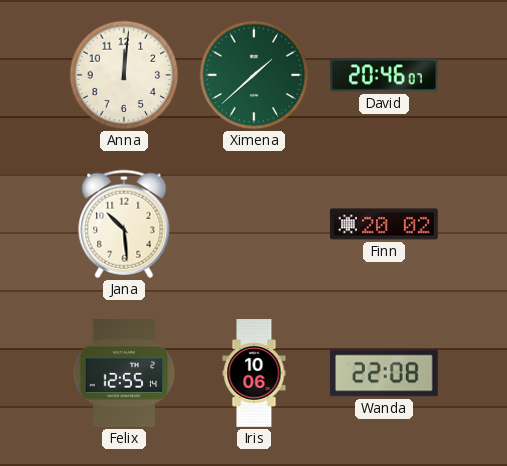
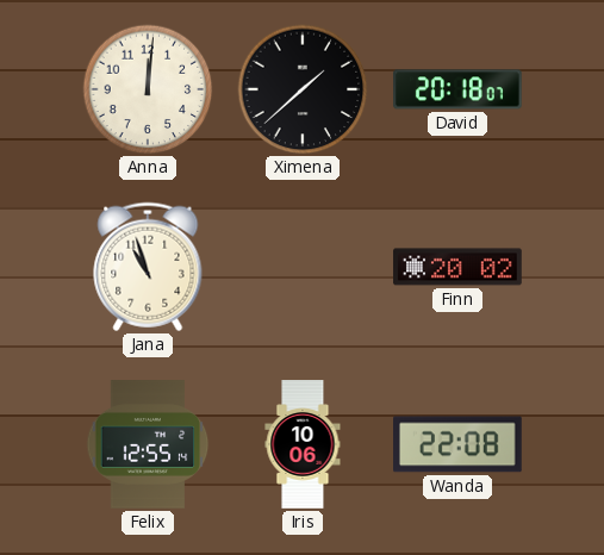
Ximena dial: green -> black (303, 89)
David: 20:46 -> 20:18 (457, 89)
Jana: 10:29 -> 10:57 (148, 267)
